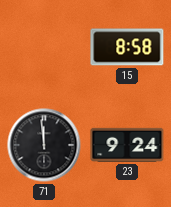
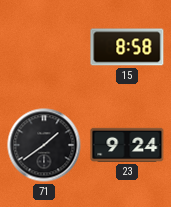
71: 11:59 -> 1:39 (44, 145)
